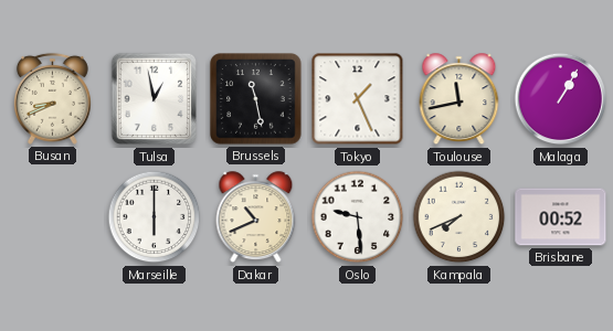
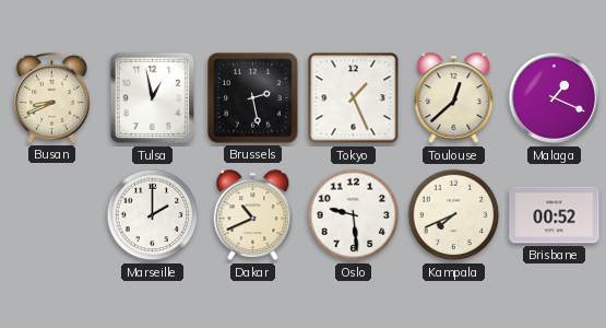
Brussels: 11:28 -> 2:28 (253, 98)
Toulouse: 11:43 -> 12:38 (454, 98)
Malaga: 1:05 -> 1:19 (555, 98)
Marseille: 6:00 -> 2:00 (153, 215)
